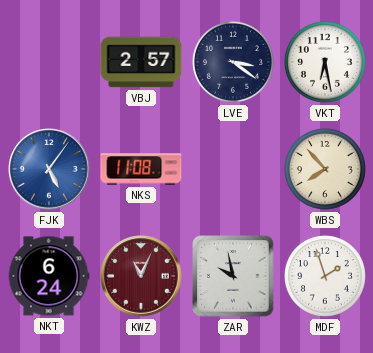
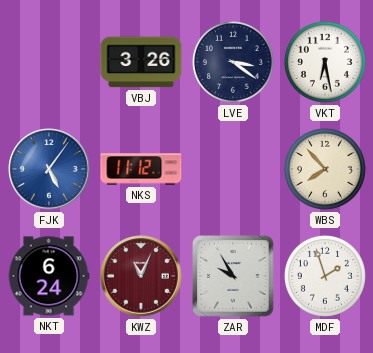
VBJ: 2:57 -> 3:26 (141, 62)
NKS: 11:08 -> 11:12 (141, 169)
ZAR: 9:58 -> 9:55 (233, 276)
